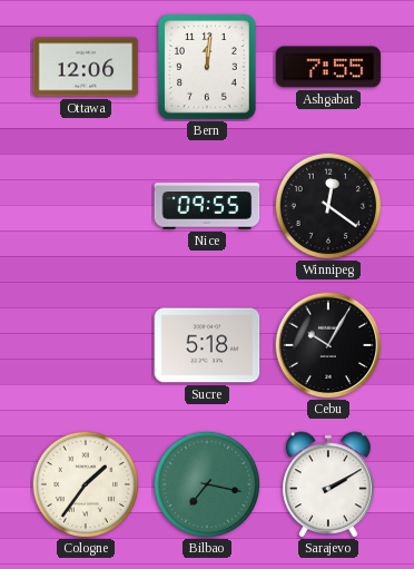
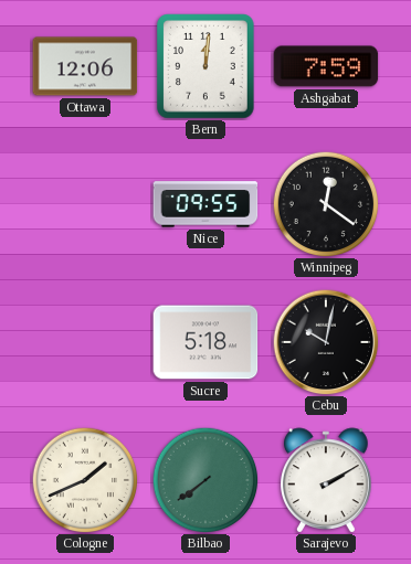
Ashgabat: 7:55 -> 7:59 (326, 66)
Cebu: 10:05 -> 10:02 (326, 342)
Cologne: 1:36 -> 1:41 (85, 480)
Bilbao: 7:17 -> 7:39 (205, 480)
